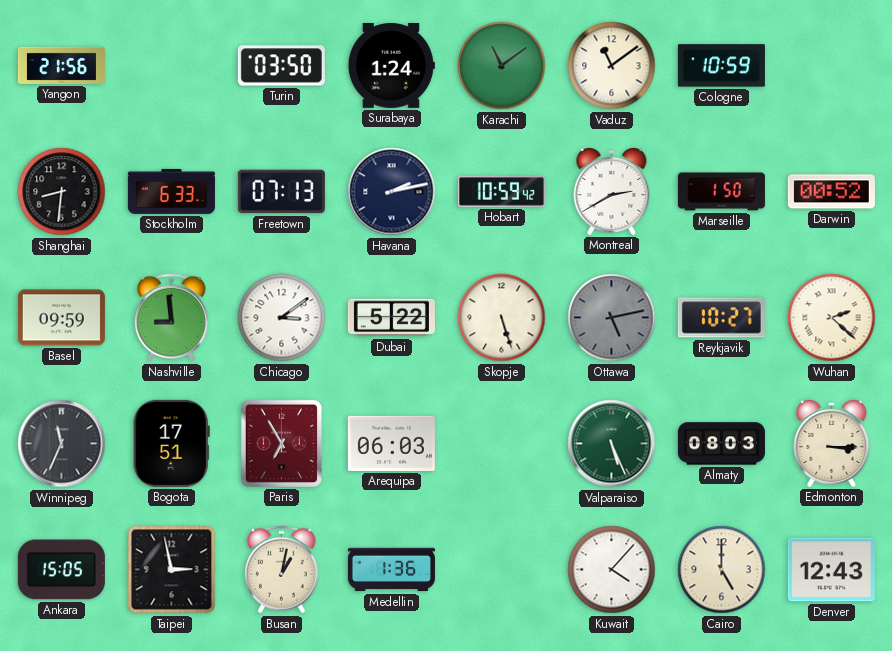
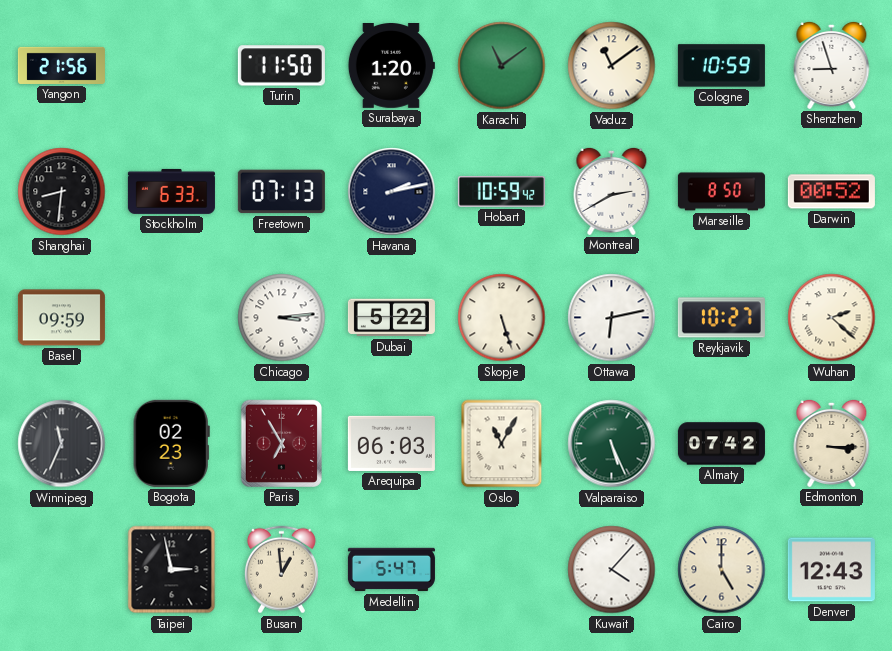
Turin: 03:50 -> 11:50 (281, 66)
Surabaya: 1:24 -> 1:20 (391, 66)
Shenzhen: none -> 8:57 (832, 65)
Marseille: 1:50 -> 8:50 (721, 192)
Nashville: 8:59 -> none (171, 318)
Chicago: 3:09 -> 3:14 (282, 318)
Ottawa: 5:13 -> 6:13 (612, 318)
Ottawa dial: grey -> white (612, 318)
Bogota: 17:51 -> 02:23 (171, 443)
Oslo: none -> 11:05 (502, 444)
Almaty: 08:03 -> 07:42 (721, 444)
Ankara: 15:05 -> none (61, 570)
Busan: 1:02 -> 12:59 (281, 570)
Medellin: 1:36 -> 5:47 (391, 570)
